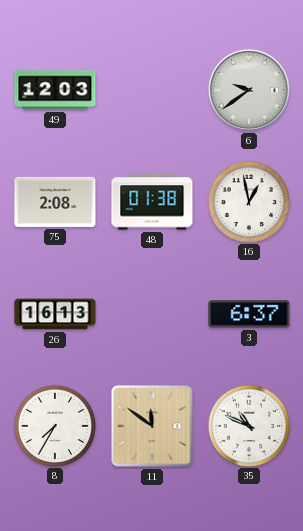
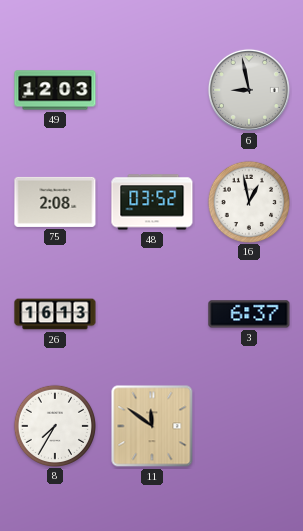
6: 9:39 -> 8:58 (249, 90)
48: 01:38 -> 03:52 (152, 202)
35: 10:49 -> none (248, 425)
